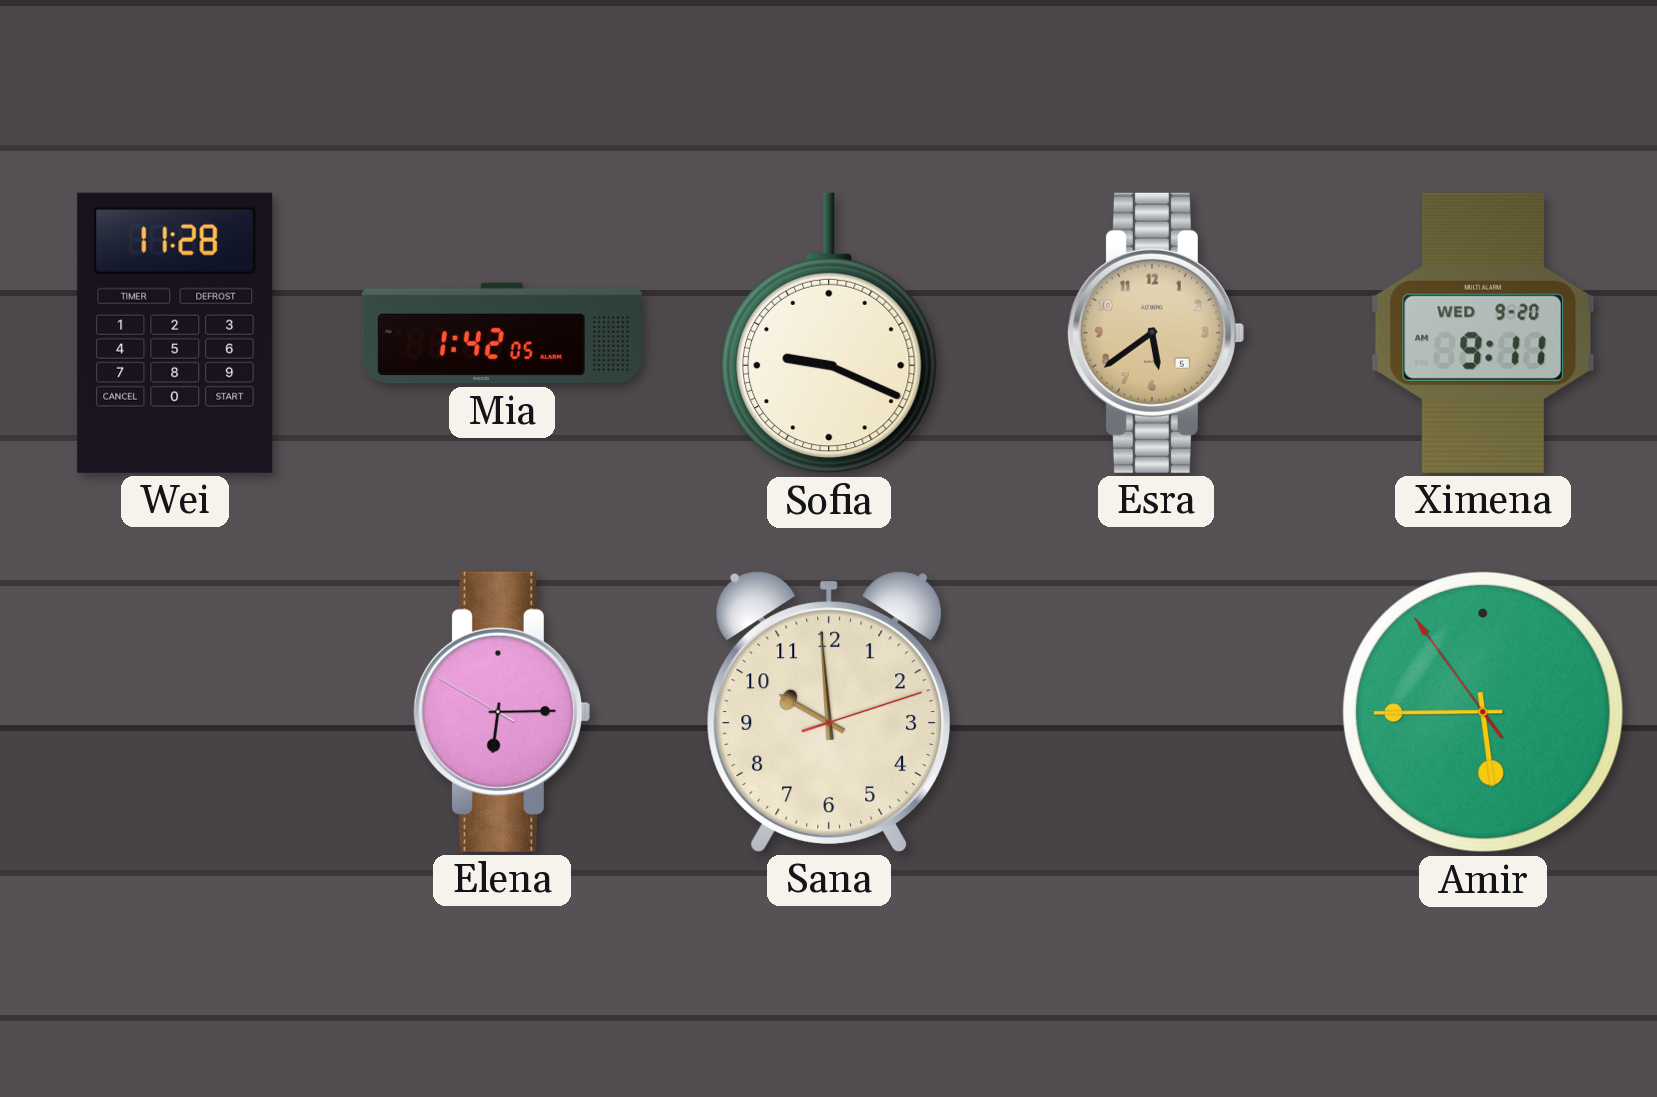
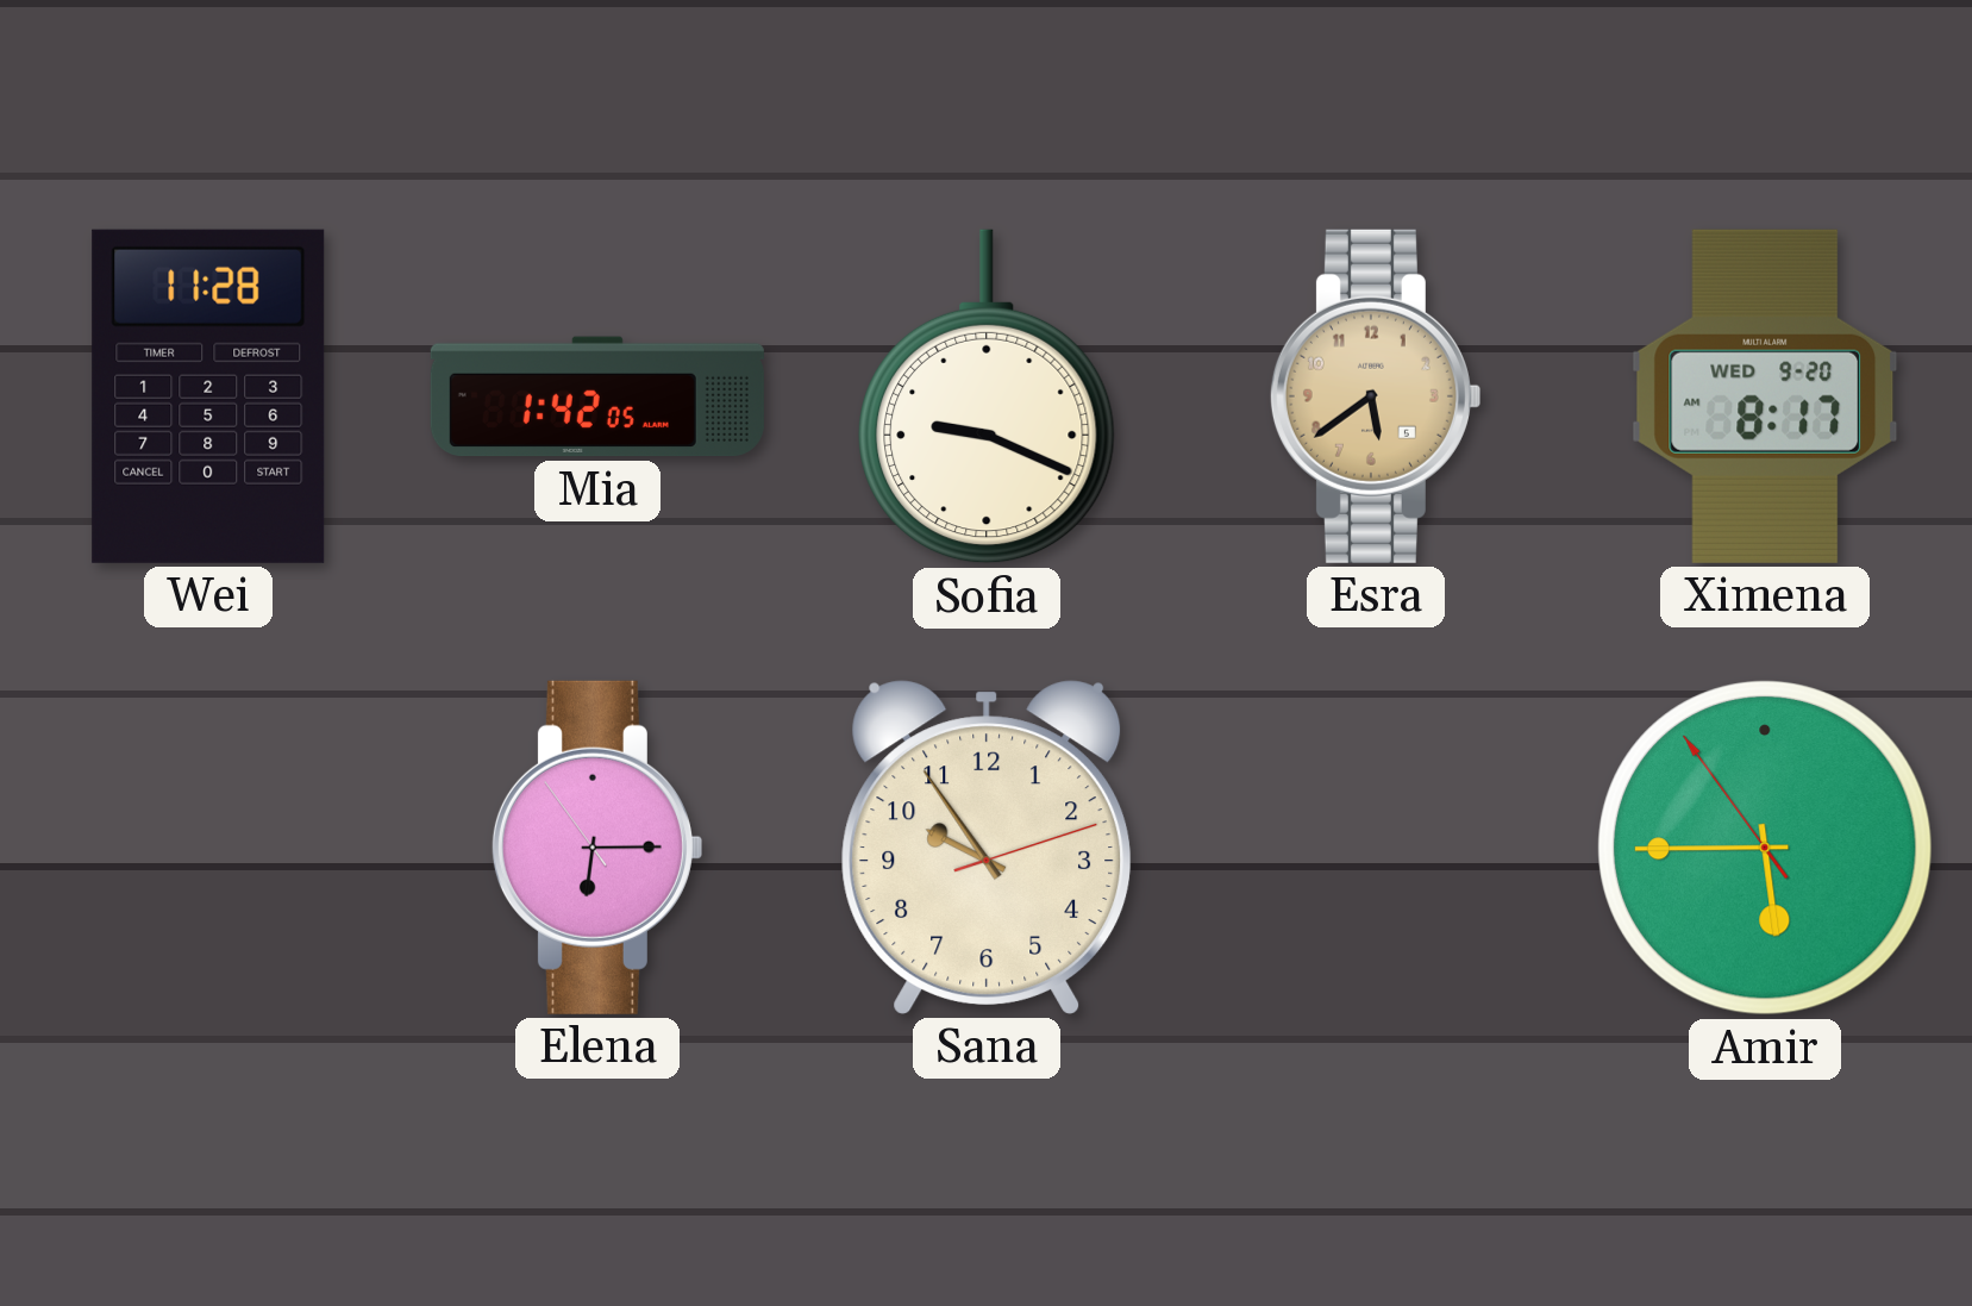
Ximena: 9:11 -> 8:17 (1765, 396)
Elena: 6:14:50 -> 6:14:54 (596, 848)
Sana: 9:59 -> 9:54 (987, 848)
